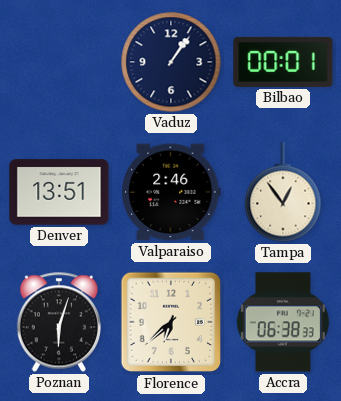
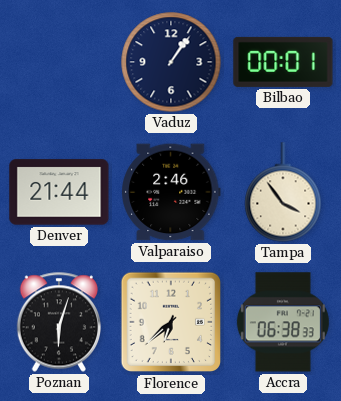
Denver: 13:51 -> 21:44 (59, 192)
Tampa: 12:54 -> 3:54 (283, 192)
